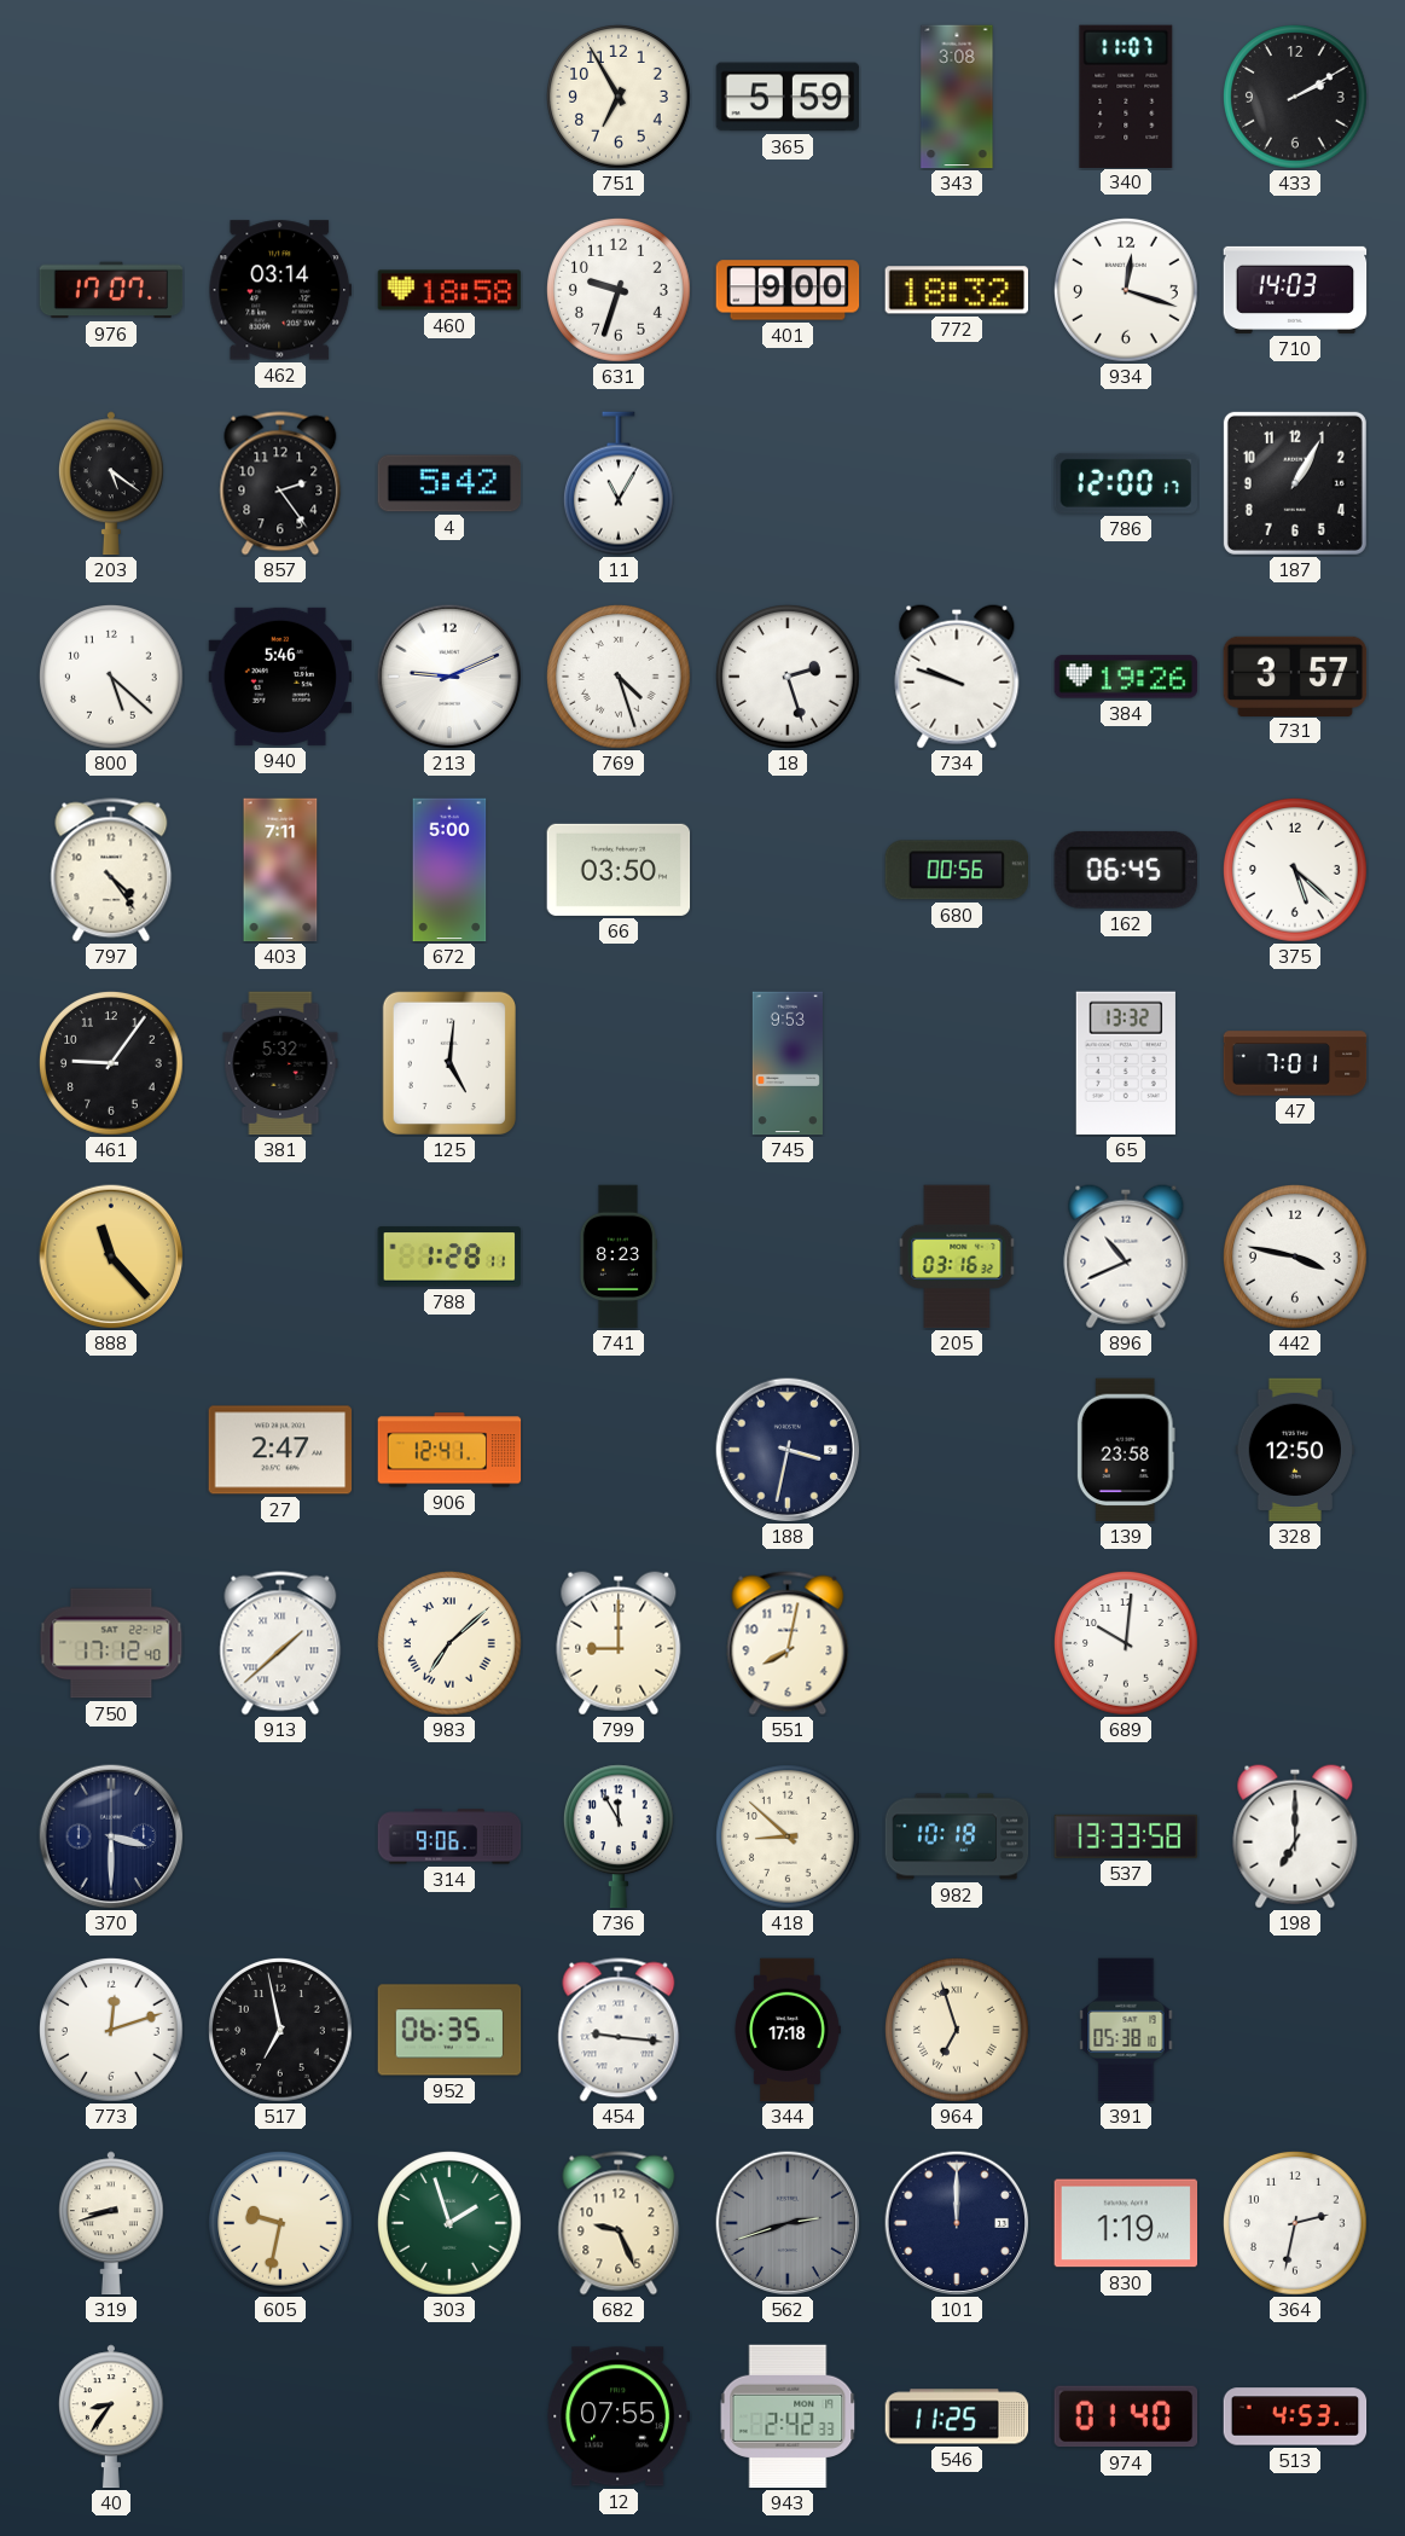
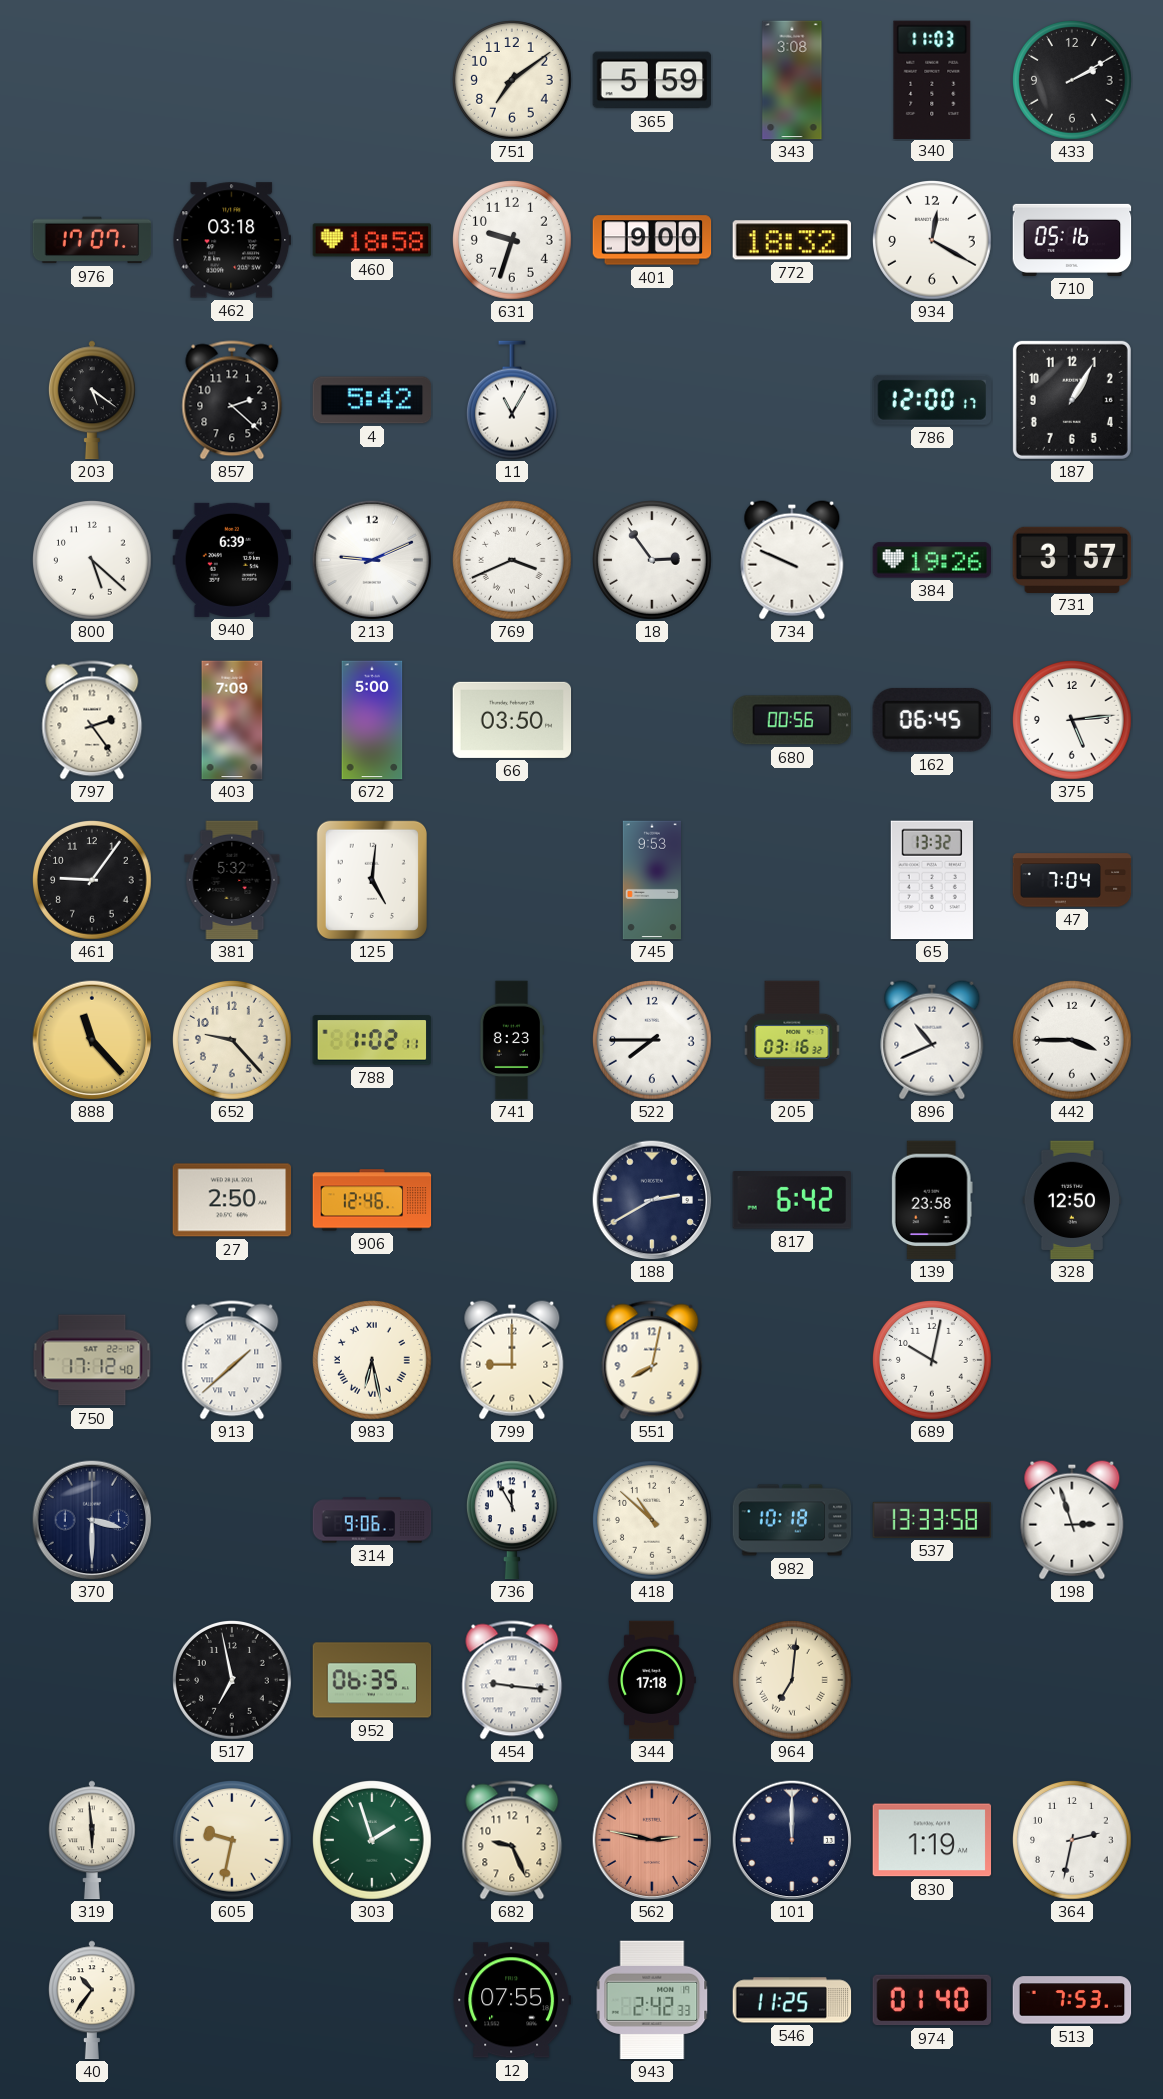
751: 6:55 -> 7:09 (513, 81)
340: 11:07 -> 11:03 (932, 79)
462: 03:14 -> 03:18 (232, 240)
934: 12:18 -> 12:20 (933, 241)
710: 14:03 -> 05:16 (1072, 240)
857: 2:24 -> 2:22 (232, 400)
940: 5:46 -> 6:39 (232, 560)
769: 4:27 -> 3:41 (513, 561)
18: 2:27 -> 2:54 (653, 561)
734: 9:48 -> 9:49 (792, 560)
797: 4:24 -> 2:24 (92, 720)
403: 7:11 -> 7:09 (232, 720)
375: 5:22 -> 5:14 (1073, 721)
47: 7:01 -> 7:04 (1072, 880)
652: none -> 9:23 (233, 1041)
788: 1:28 -> 1:02 (372, 1040)
522: none -> 7:45 (653, 1041)
442: 3:47 -> 3:45 (1073, 1041)
27: 2:47 -> 2:50 (232, 1200)
906: 12:41 -> 12:46 (372, 1200)
188: 3:32 -> 2:40 (652, 1200)
817: none -> 6:42 (791, 1201)
983: 7:08 -> 6:28 (373, 1361)
689: 10:01 -> 10:02 (933, 1361)
418: 8:52 -> 10:52 (653, 1521)
198: 7:00 -> 2:57 (1072, 1520)
773: 12:12 -> none (112, 2031)
964: 6:57 -> 7:01 (793, 1681)
391: 05:38 -> none (1126, 2030)
319: 8:42 -> 5:59 (92, 1840)
562: 2:42 -> 2:47 (652, 1840)
562 dial: grey -> salmon (652, 1840)
40: 8:36 -> 10:36 (92, 2000)
513: 4:53 -> 7:53 (1072, 2000)
